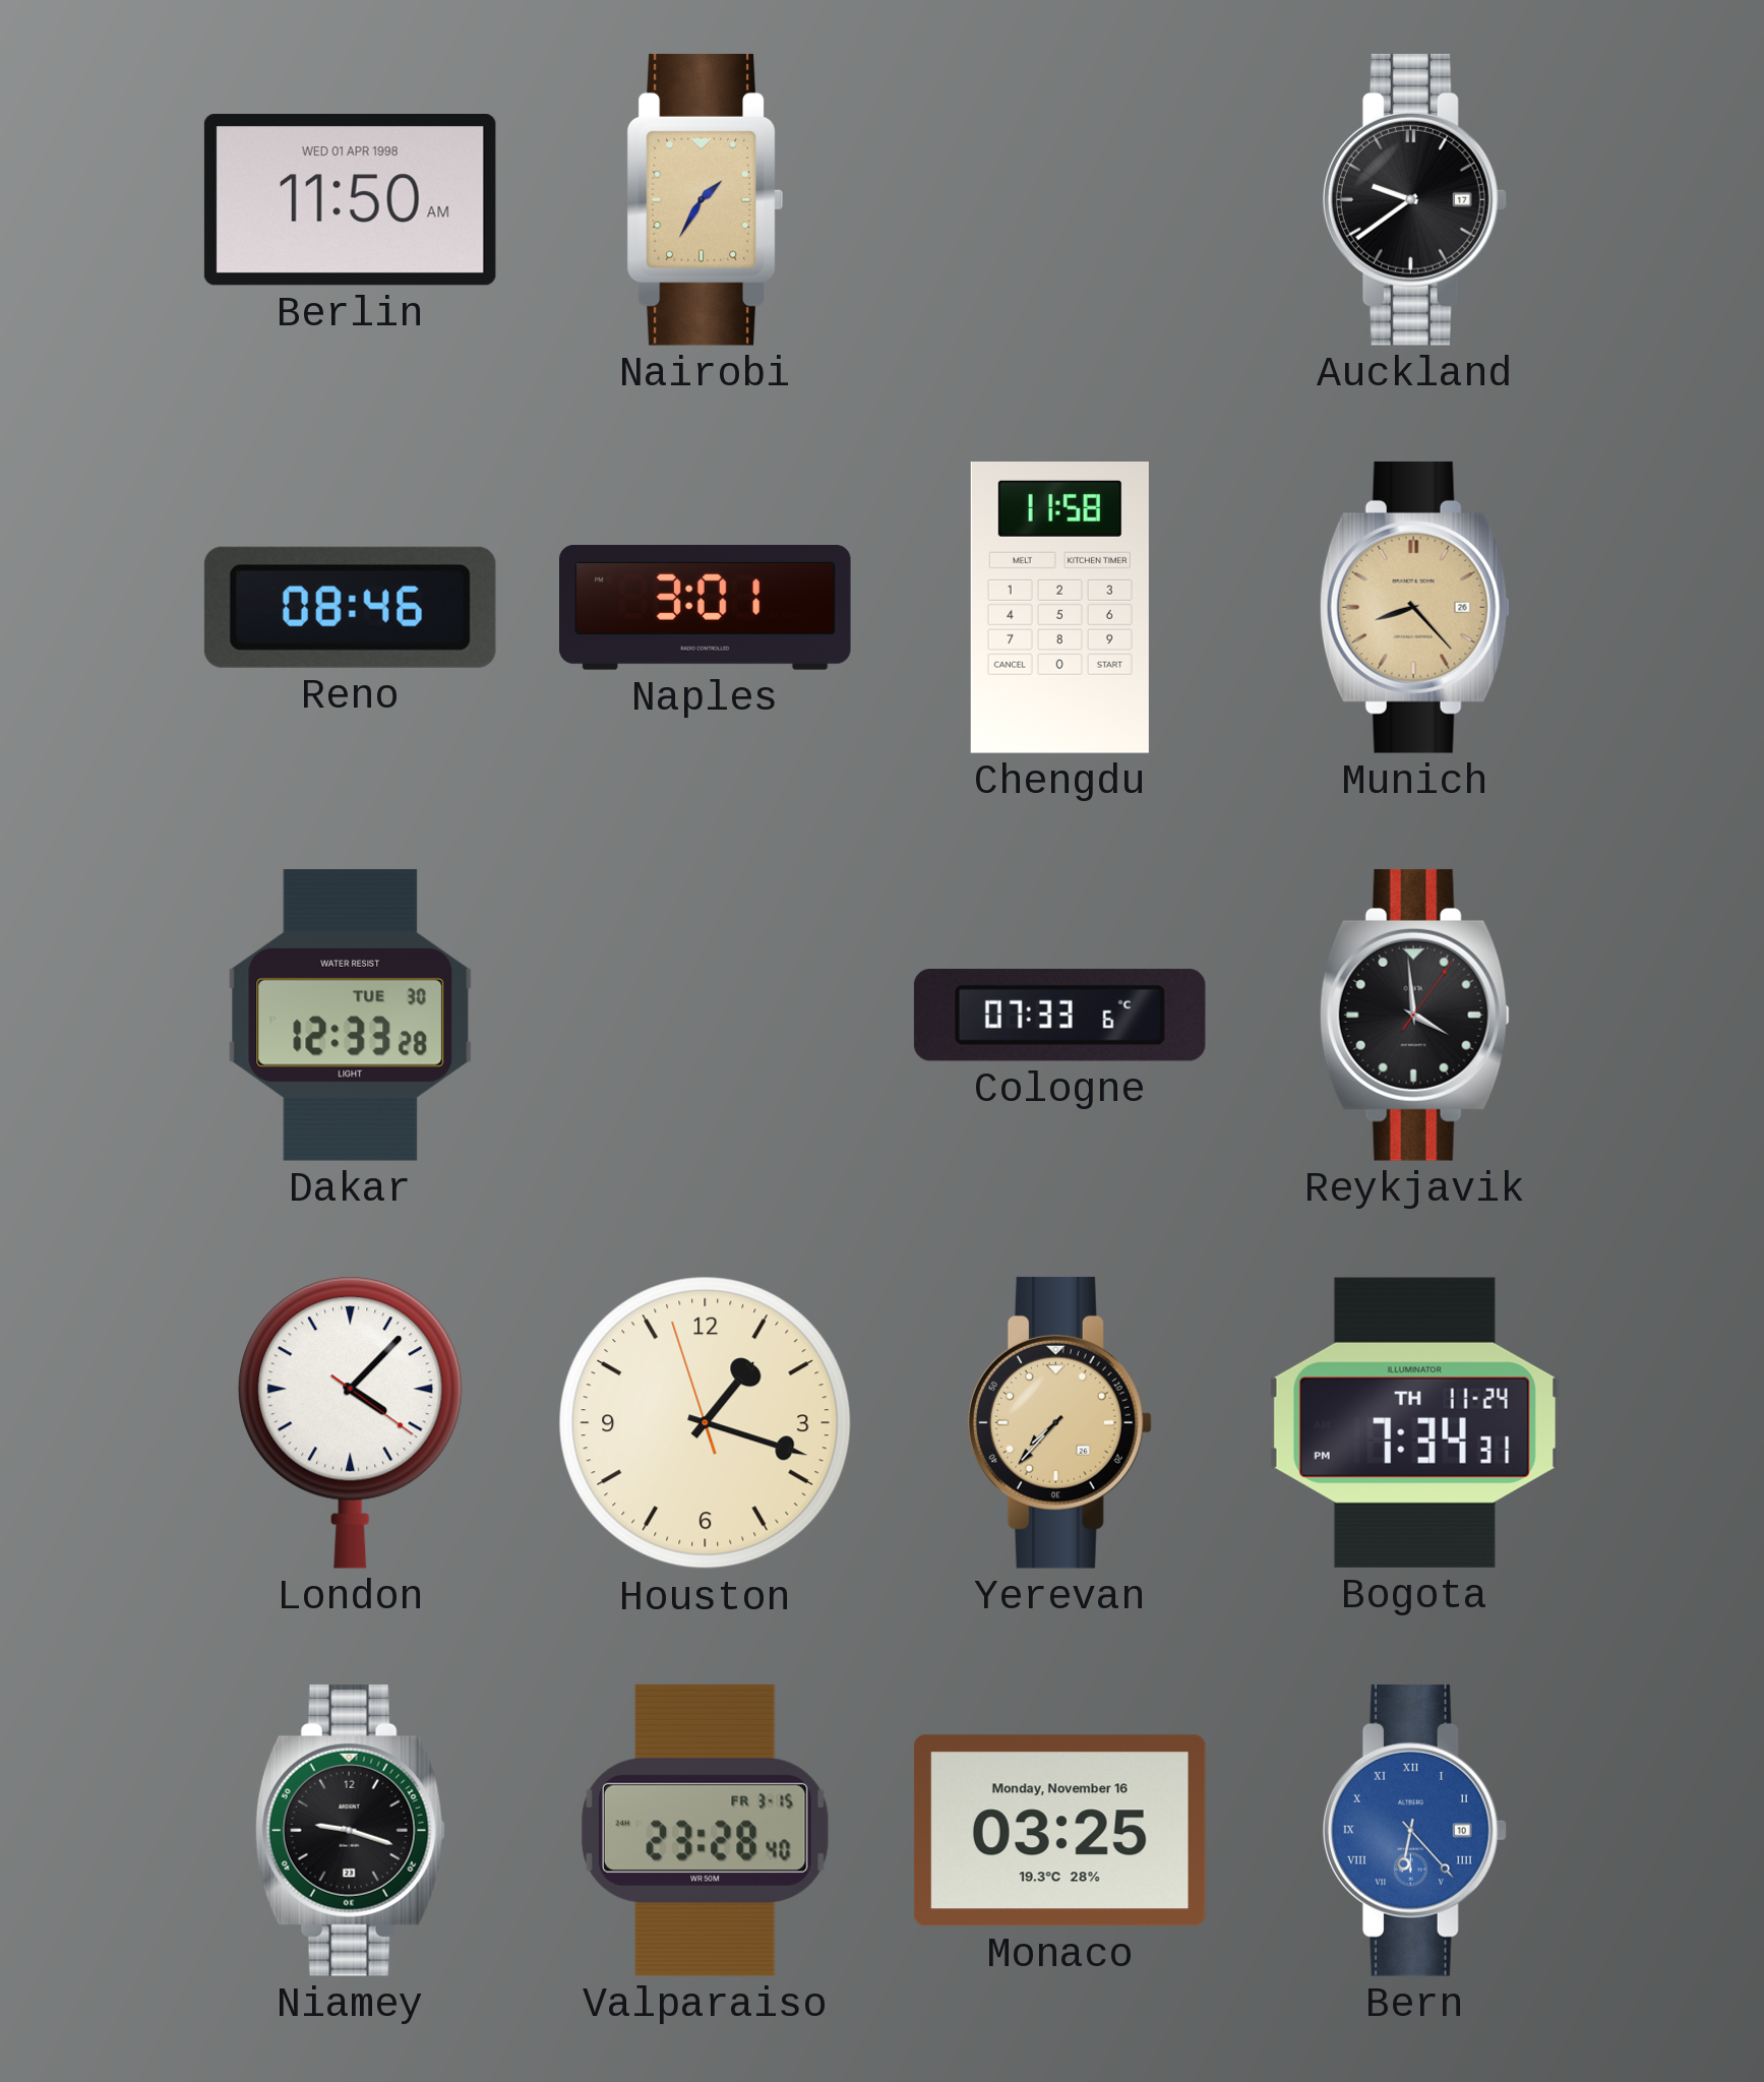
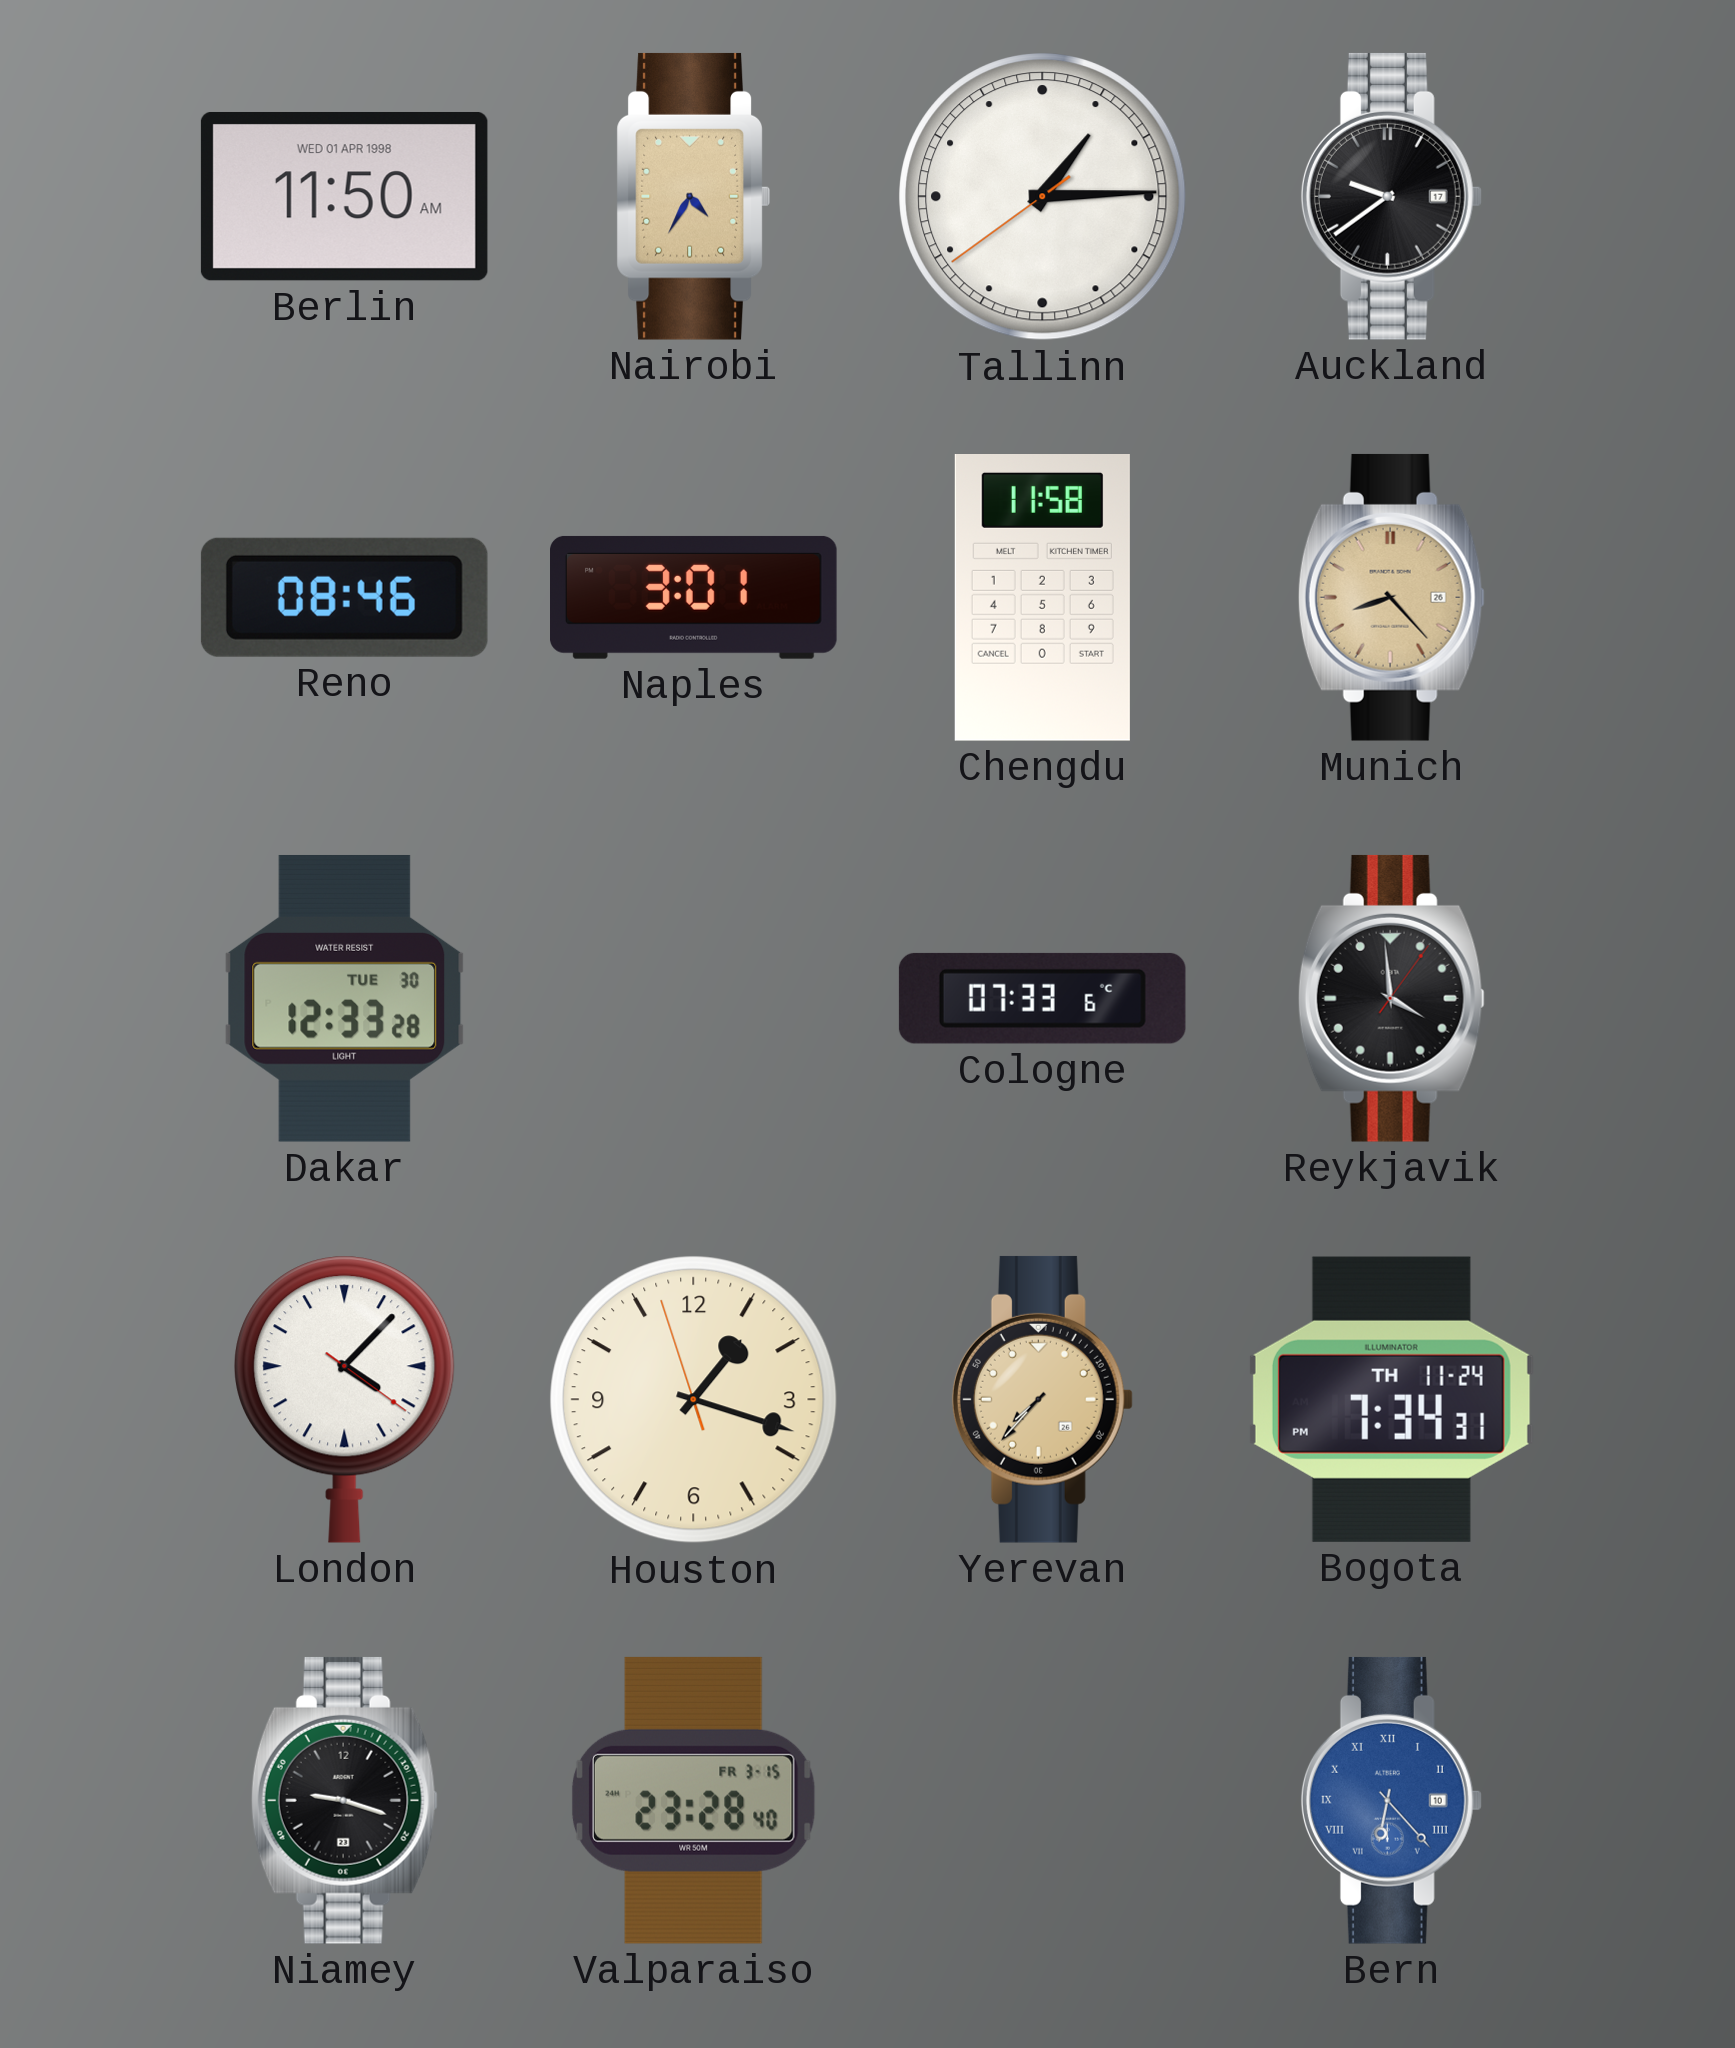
Nairobi: 1:35 -> 4:35 (693, 196)
Tallinn: none -> 1:14 (1043, 197)
Monaco: 03:25 -> none (1059, 1831)
